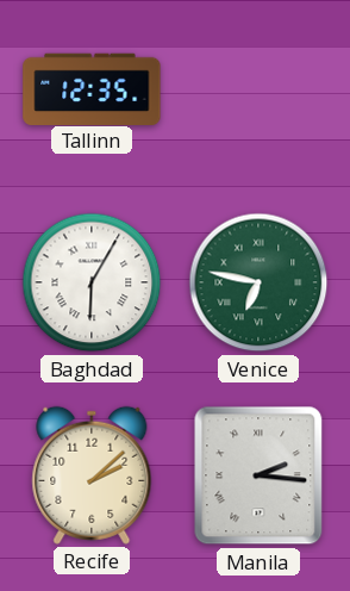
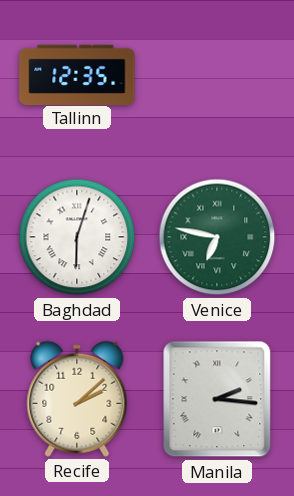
Baghdad: 6:05 -> 6:03 (77, 237)
